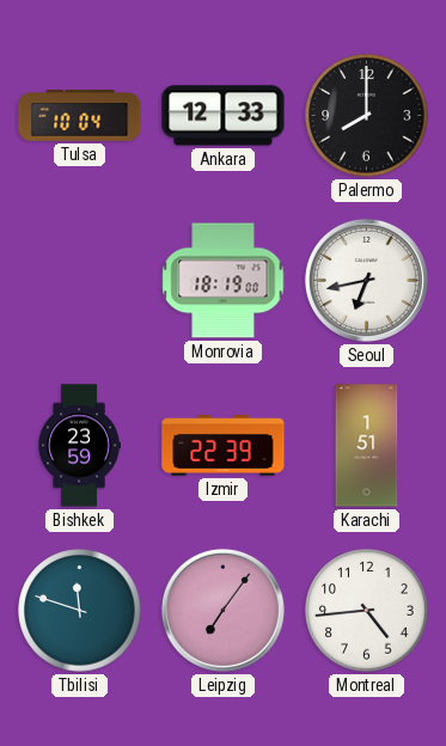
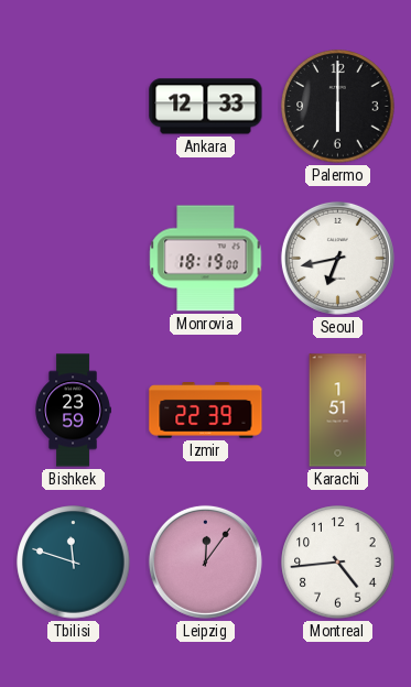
Tulsa: 10:04 -> none (80, 116)
Palermo: 8:00 -> 6:00 (338, 107)
Leipzig: 7:06 -> 12:06 (205, 561)
